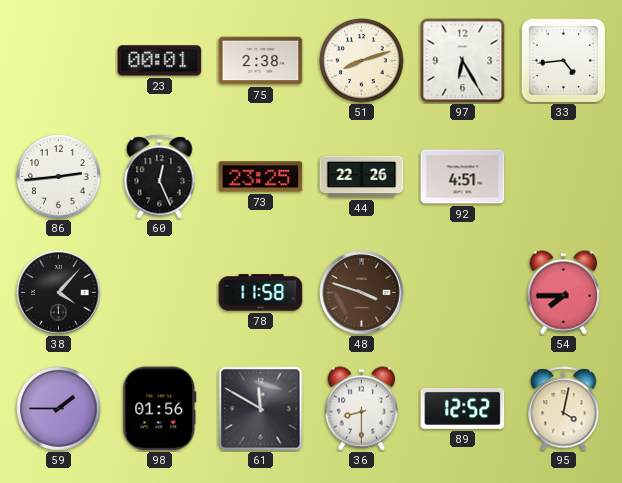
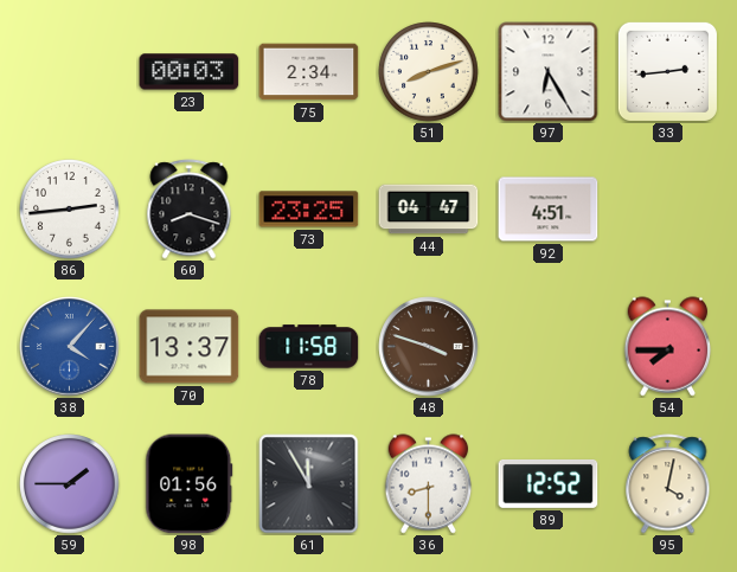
23: 00:01 -> 00:03 (190, 72)
75: 2:38 -> 2:34 (309, 72)
33: 4:44 -> 2:44 (667, 71)
60: 12:26 -> 8:18 (190, 210)
44: 22:26 -> 04:47 (429, 210)
38 dial: black -> blue (70, 347)
70: none -> 13:37 (190, 347)
61: 11:50 -> 11:55 (309, 484)
